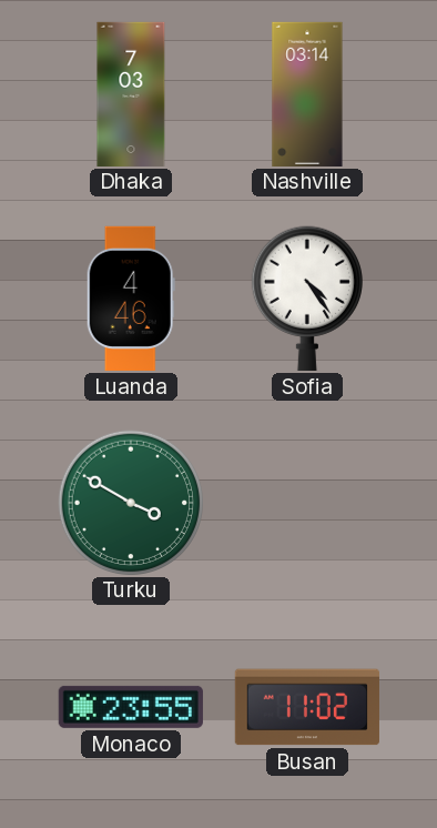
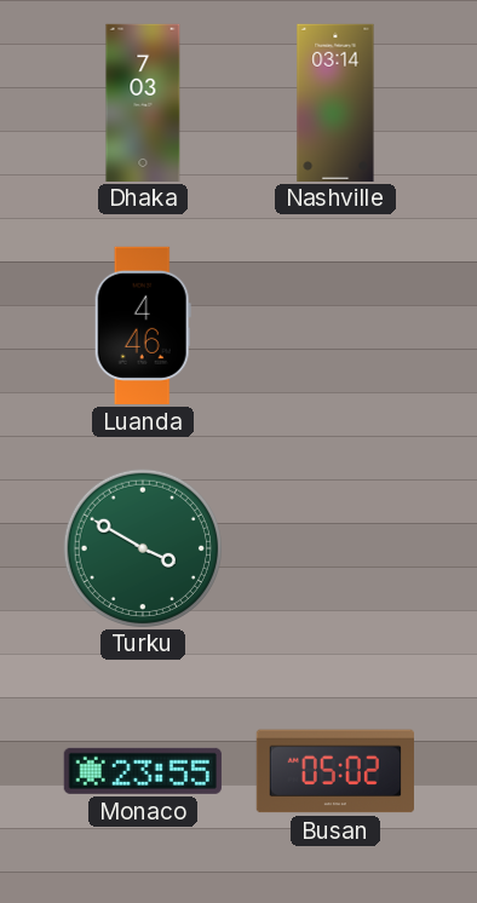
Sofia: 4:24 -> none (307, 299)
Busan: 11:02 -> 05:02 (335, 771)
